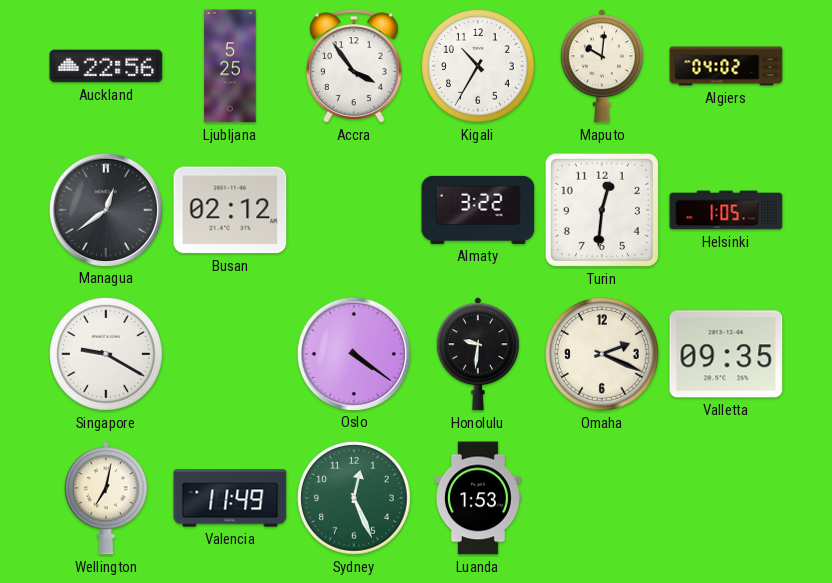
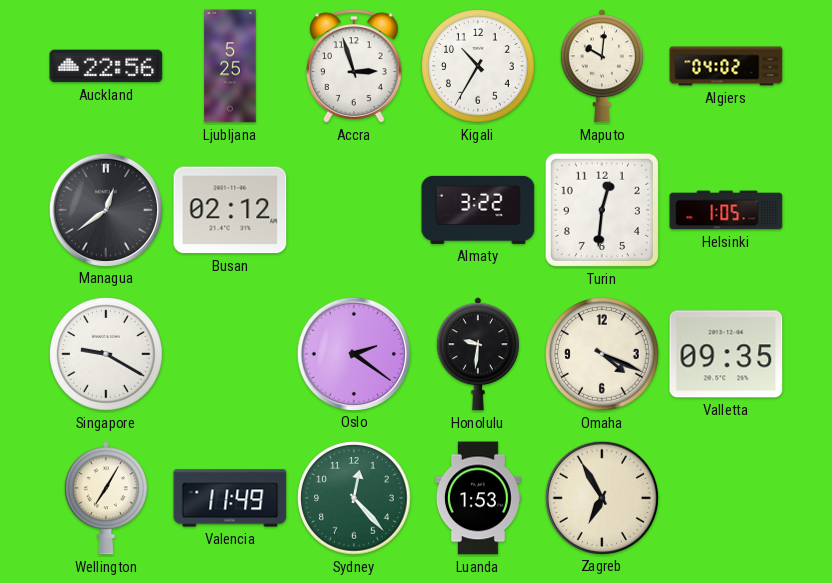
Accra: 3:54 -> 2:57 (354, 66)
Oslo: 4:21 -> 2:21 (353, 353)
Omaha: 2:19 -> 4:19 (602, 354)
Wellington: 7:02 -> 7:05 (106, 498)
Sydney: 12:26 -> 12:23 (354, 498)
Zagreb: none -> 6:55 (601, 497)
